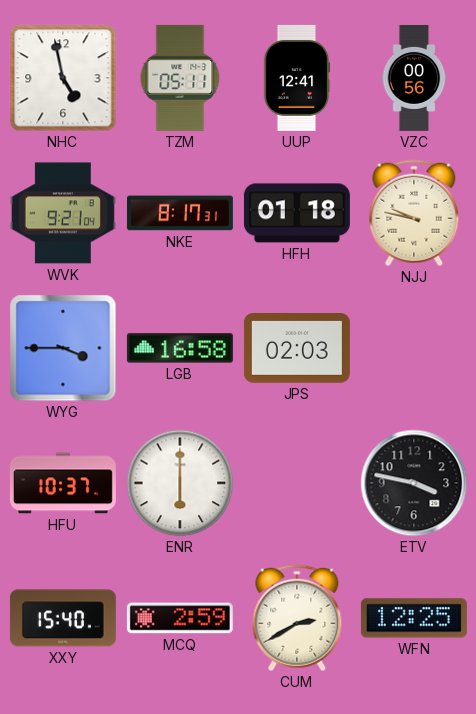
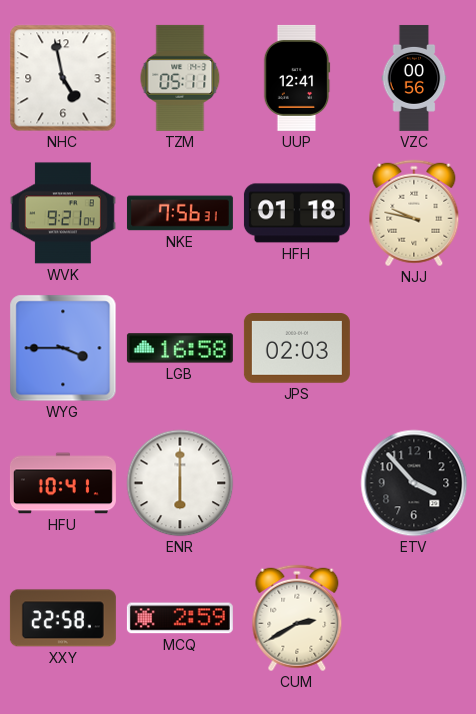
NKE: 8:17 -> 7:56 (180, 213)
HFU: 10:37 -> 10:41 (63, 483)
ETV: 3:47 -> 3:53 (414, 483)
XXY: 15:40 -> 22:58 (63, 618)
WFN: 12:25 -> none (414, 618)
